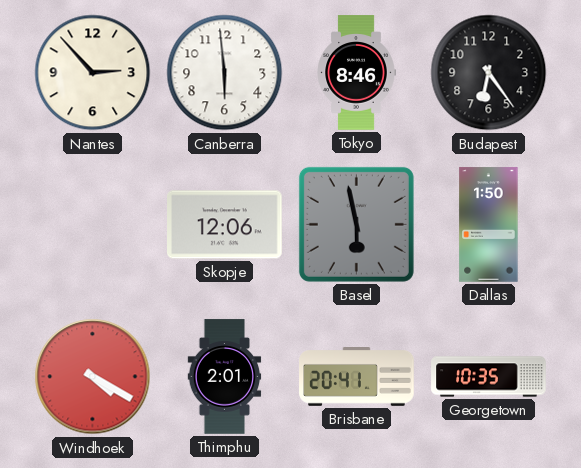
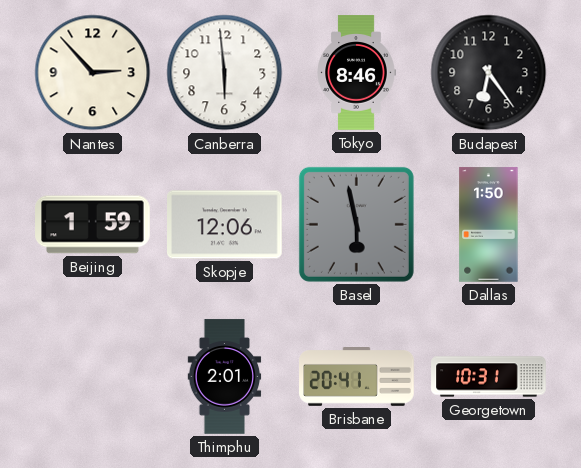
Beijing: none -> 1:59 (93, 225)
Windhoek: 4:20 -> none (93, 377)
Georgetown: 10:35 -> 10:31 (489, 377)
